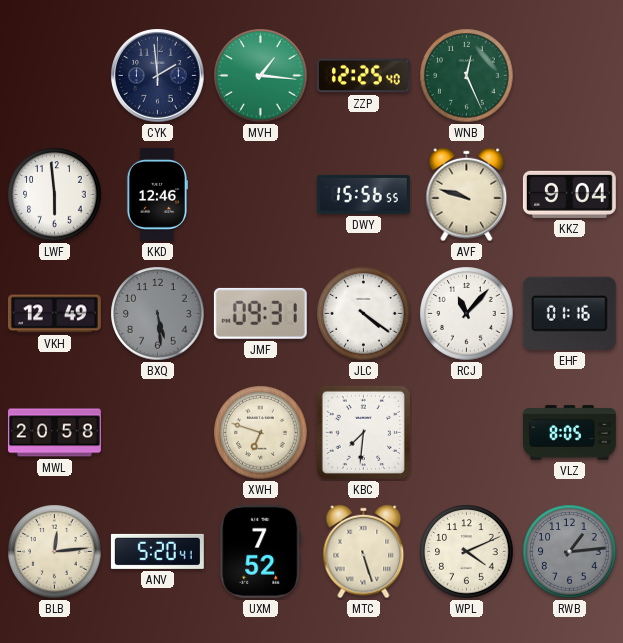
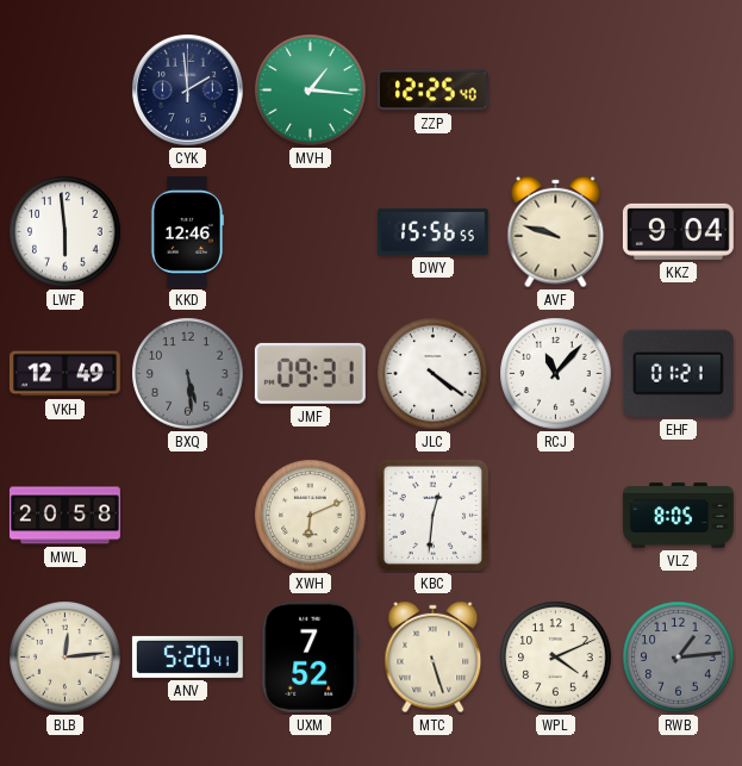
WNB: 12:26 -> none (467, 76)
EHF: 01:16 -> 01:21 (678, 373)
XWH: 6:48 -> 6:11 (311, 516)
KBC: 7:31 -> 12:31 (432, 515)
